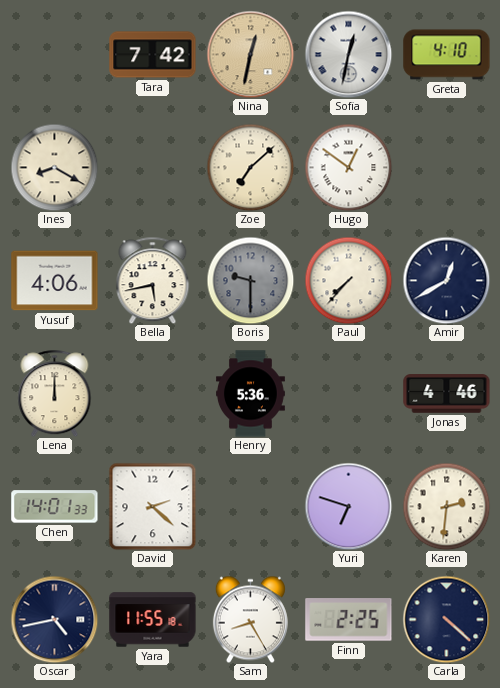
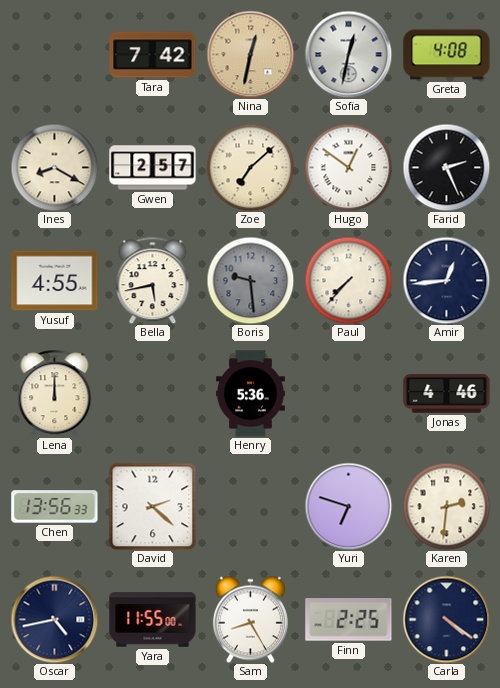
Greta: 4:10 -> 4:08 (447, 55)
Gwen: none -> 2:57 (153, 168)
Farid: none -> 2:26 (446, 167)
Yusuf: 4:06 -> 4:55 (55, 281)
Boris: 9:30 -> 9:29 (250, 280)
Amir: 12:40 -> 12:44 (446, 280)
Chen: 14:01 -> 13:56 (55, 507)
Yara: 11:55:18 -> 11:55:00 (153, 620)
Carla: 4:22 -> 4:21 (446, 619)
